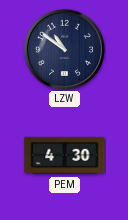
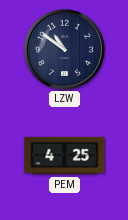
PEM: 4:30 -> 4:25 (65, 156)
